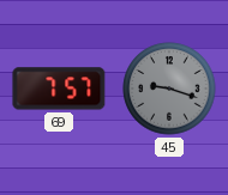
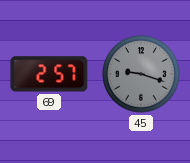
69: 7:57 -> 2:57 (49, 74)
